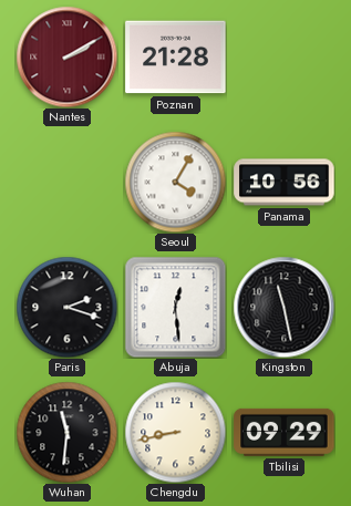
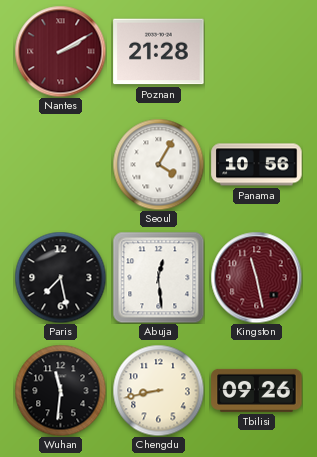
Paris: 2:18 -> 7:28 (60, 277)
Kingston dial: black -> burgundy (256, 277)
Tbilisi: 09:29 -> 09:26 (257, 390)
